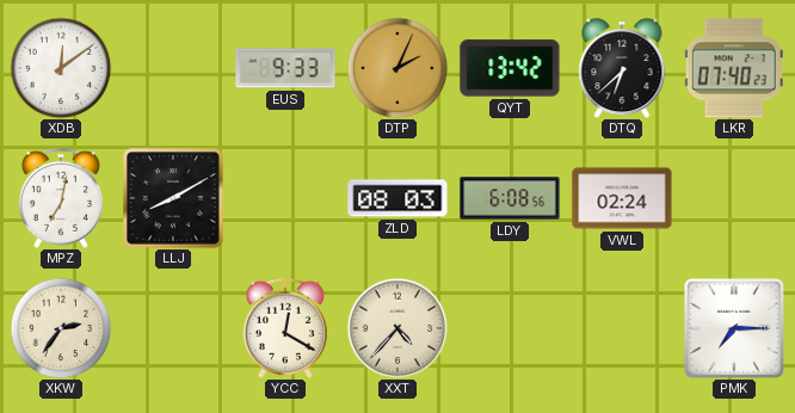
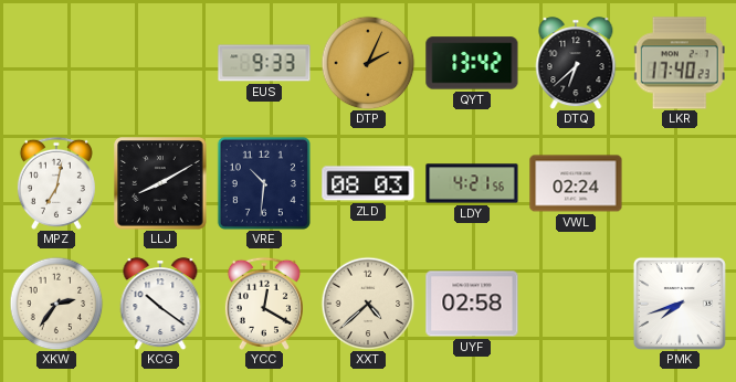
XDB: 12:09 -> none (61, 68)
LKR: 07:40 -> 17:40 (680, 63)
VRE: none -> 10:31 (264, 183)
LDY: 6:08 -> 4:21 (472, 183)
KCG: none -> 10:21 (160, 304)
XXT: 4:37 -> 4:38 (368, 304)
UYF: none -> 02:58 (472, 304)
PMK: 7:15 -> 7:42 (680, 304)
